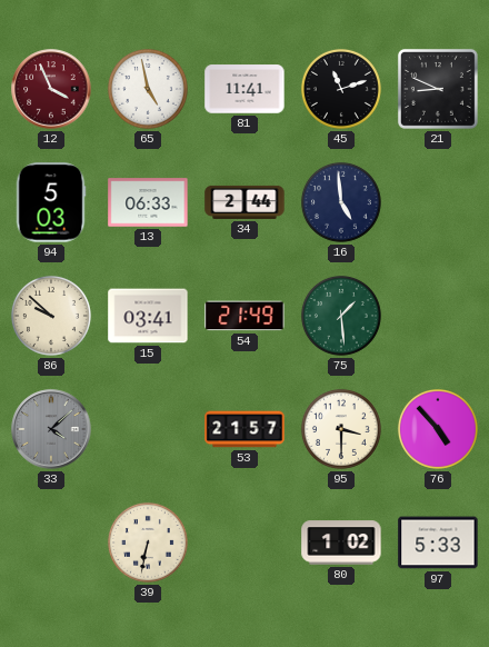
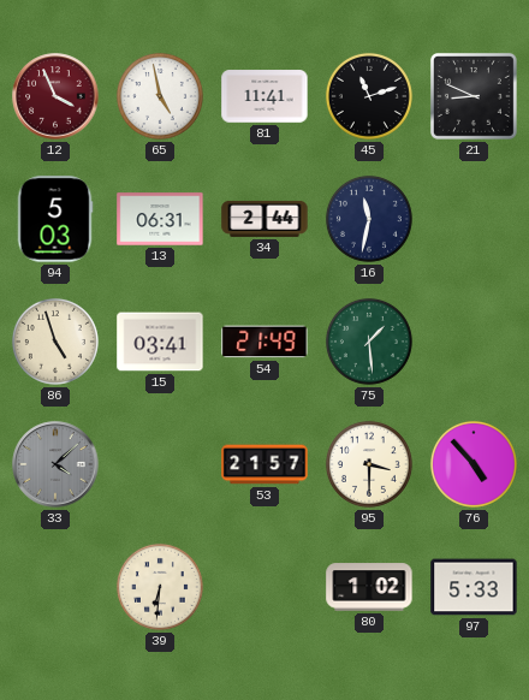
13: 06:33 -> 06:31 (160, 219)
16: 4:59 -> 11:32 (369, 219)
86: 9:52 -> 4:57 (55, 342)
39: 6:32 -> 6:31 (160, 587)
